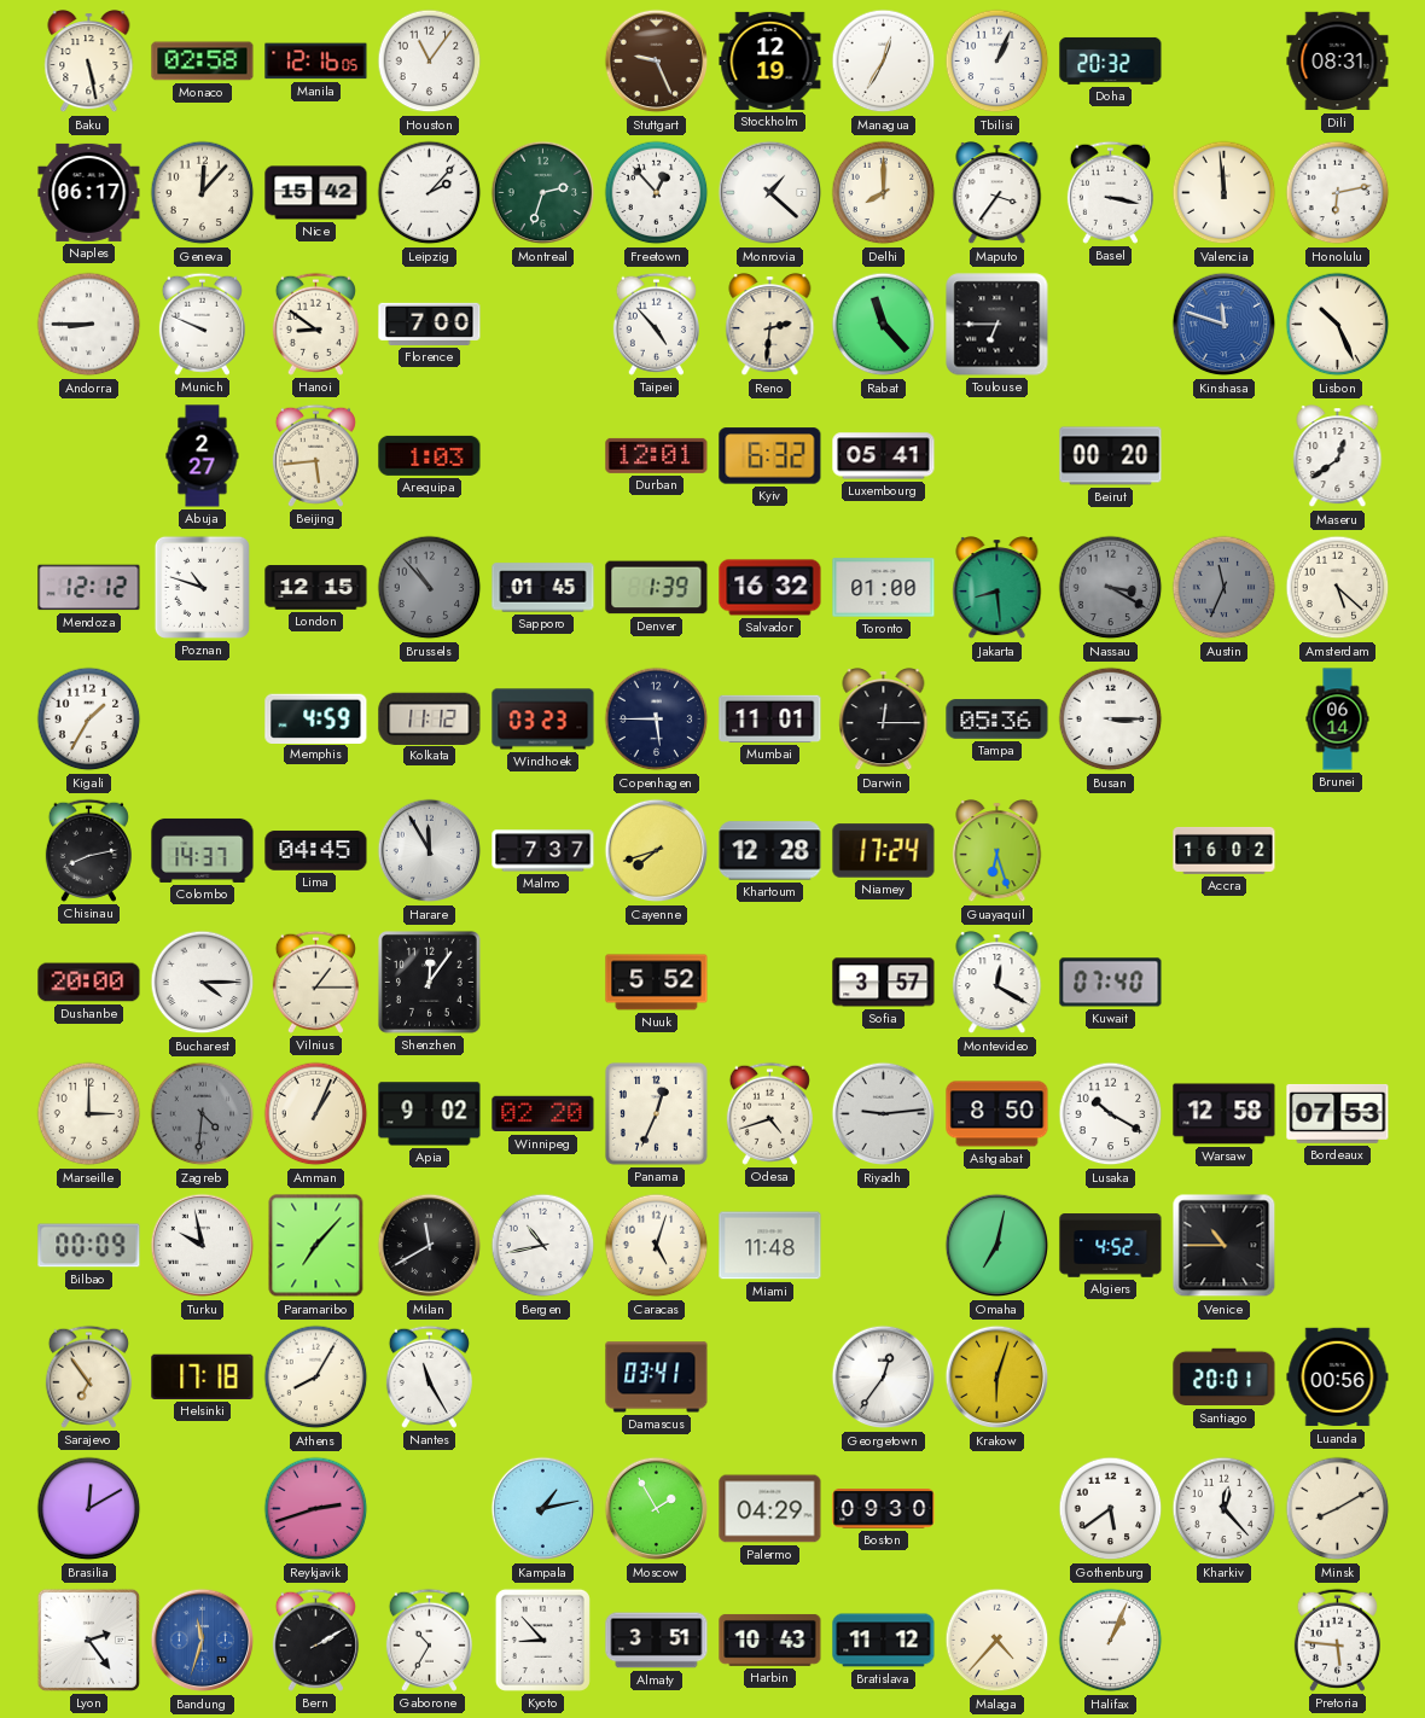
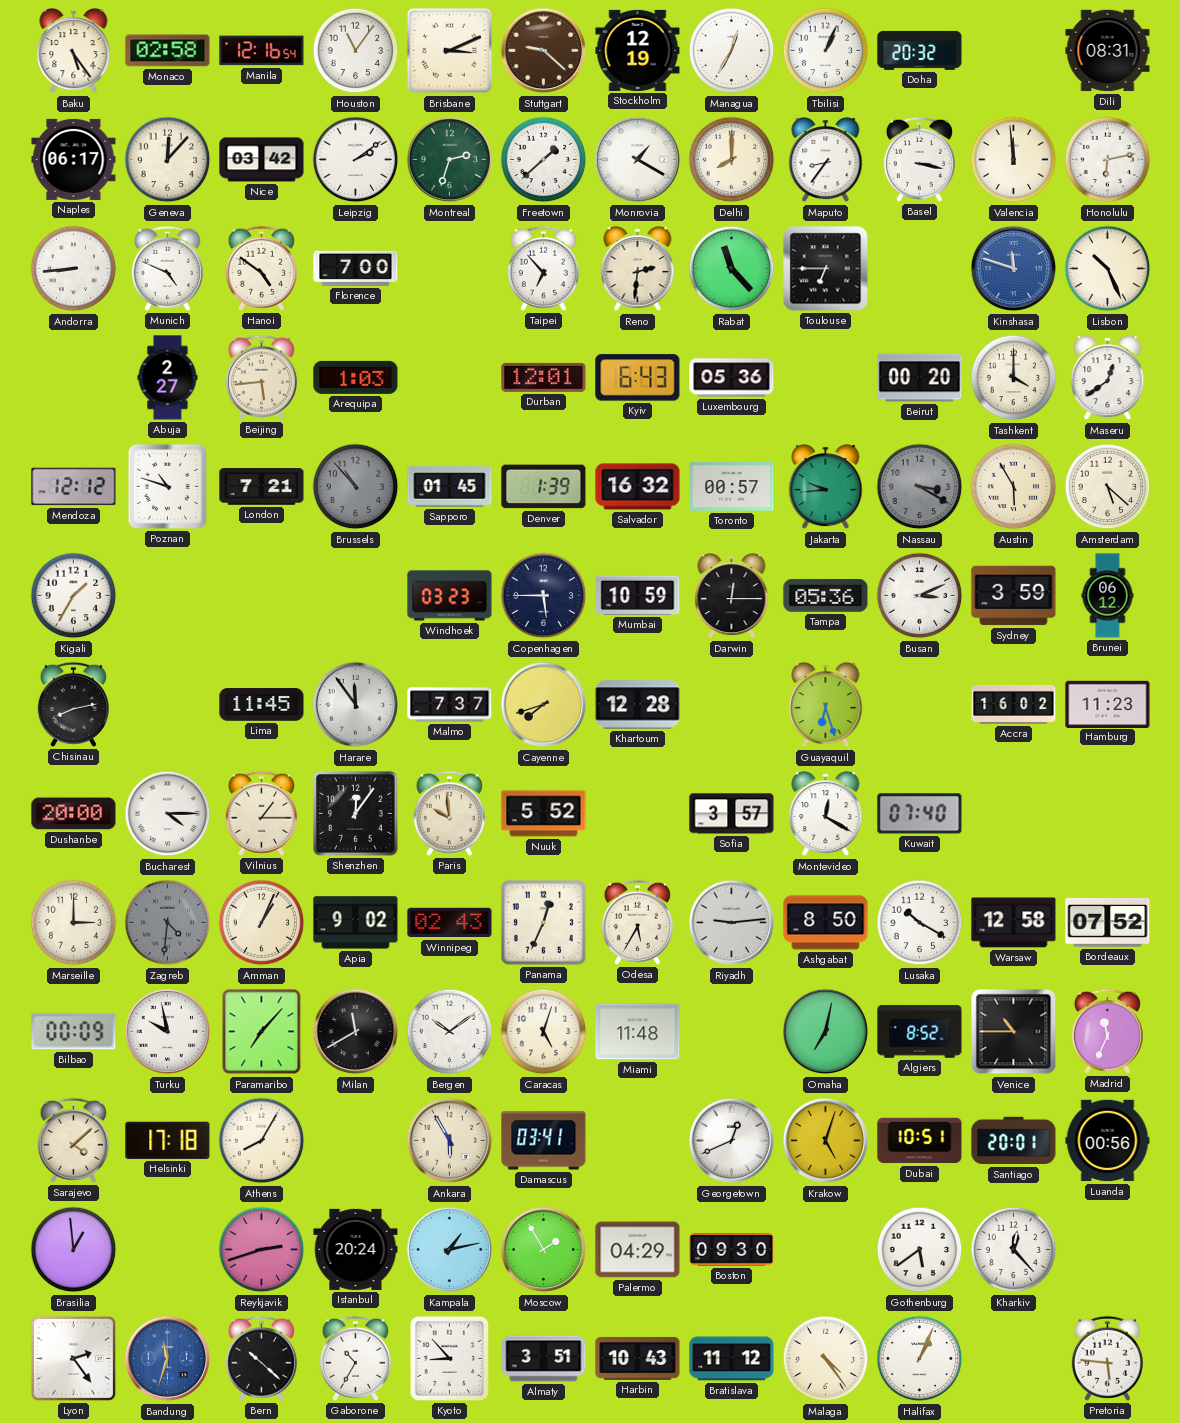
Baku: 5:28 -> 5:24 (74, 52)
Manila: 12:16:05 -> 12:16:54 (262, 51)
Brisbane: none -> 3:11 (450, 51)
Stuttgart: 9:26 -> 9:22 (544, 51)
Nice: 15:42 -> 03:42 (262, 160)
Leipzig: 2:07 -> 2:09 (356, 160)
Freetown: 12:53 -> 1:38 (544, 160)
Monrovia: 1:22 -> 1:20 (638, 160)
Maputo: 3:36 -> 8:36 (826, 161)
Andorra: 8:45 -> 8:44 (74, 269)
Munich: 9:49 -> 4:49 (167, 268)
Hanoi: 8:51 -> 4:51 (261, 268)
Taipei: 4:53 -> 6:53 (543, 268)
Kyiv: 6:32 -> 6:43 (638, 378)
Luxembourg: 05:41 -> 05:36 (732, 378)
Tashkent: none -> 4:00 (1014, 378)
London: 12:15 -> 7:21 (262, 487)
Toronto: 01:00 -> 00:57 (732, 487)
Jakarta: 8:29 -> 9:44 (826, 488)
Austin: 11:34 -> 5:55 (1014, 487)
Austin dial: grey -> cream (1014, 487)
Memphis: 4:59 -> none (316, 718)
Kolkata: 11:12 -> none (430, 718)
Mumbai: 11:01 -> 10:59 (638, 595)
Busan: 3:15 -> 3:11 (920, 596)
Sydney: none -> 3:59 (1014, 596)
Brunei: 06:14 -> 06:12 (1108, 596)
Colombo: 14:37 -> none (203, 850)
Lima: 04:45 -> 11:45 (262, 705)
Harare: 11:55 -> 11:54 (356, 705)
Niamey: 17:24 -> none (884, 851)
Hamburg: none -> 11:23 (1108, 704)
Paris: none -> 9:59 (449, 813)
Winnipeg: 02:20 -> 02:43 (450, 923)
Odesa: 4:42 -> 5:35 (637, 922)
Bordeaux: 07:53 -> 07:52 (1108, 922)
Bergen: 10:43 -> 10:09 (450, 1032)
Algiers: 4:52 -> 8:52 (920, 1032)
Madrid: none -> 11:34 (1107, 1031)
Sarajevo: 6:54 -> 4:08 (73, 1140)
Nantes: 11:25 -> none (429, 1376)
Ankara: none -> 5:55 (450, 1141)
Georgetown: 12:36 -> 12:41 (732, 1141)
Krakow: 6:03 -> 5:03 (826, 1141)
Dubai: none -> 10:51 (920, 1141)
Brasilia: 12:10 -> 12:59 (74, 1250)
Istanbul: none -> 20:24 (356, 1249)
Minsk: 8:10 -> none (1338, 1509)
Bern: 2:10 -> 10:22 (261, 1358)
Malaga: 4:37 -> 4:24 (826, 1359)
